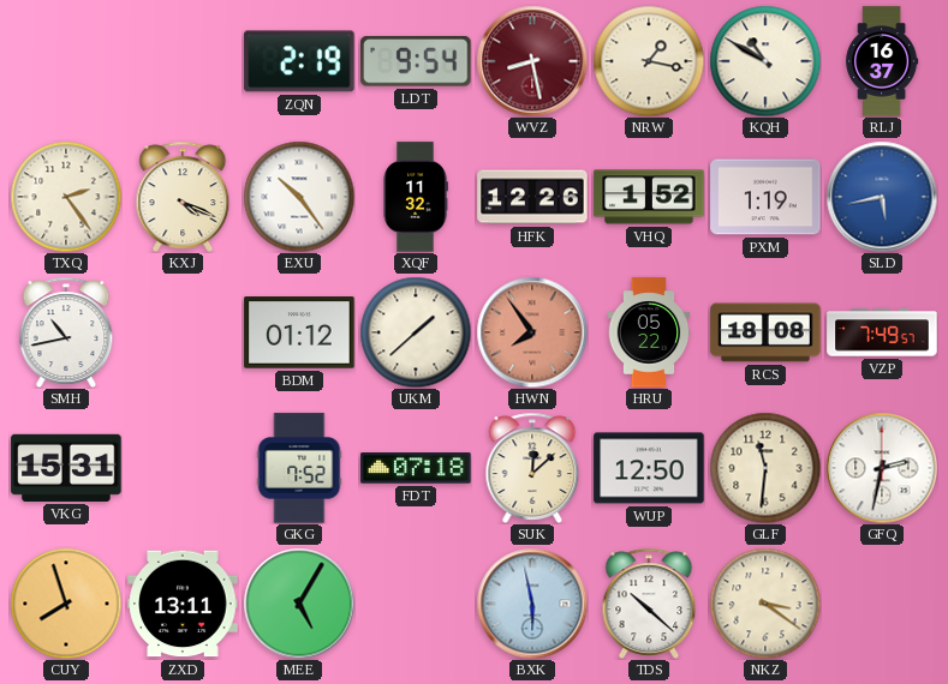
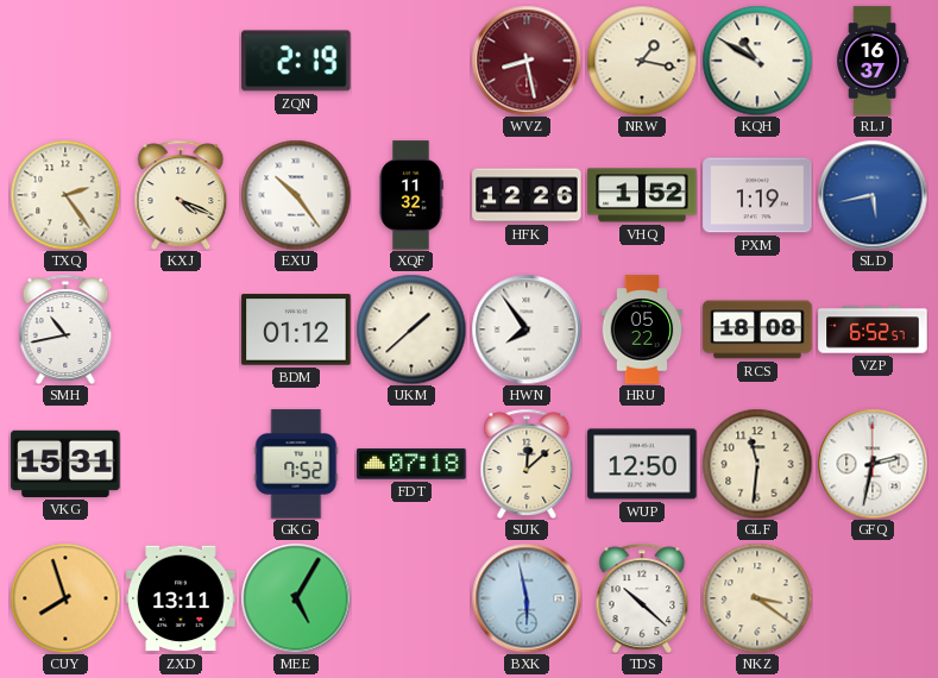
LDT: 9:54 -> none (416, 61)
HWN dial: salmon -> white (527, 329)
VZP: 7:49 -> 6:52 (873, 329)
